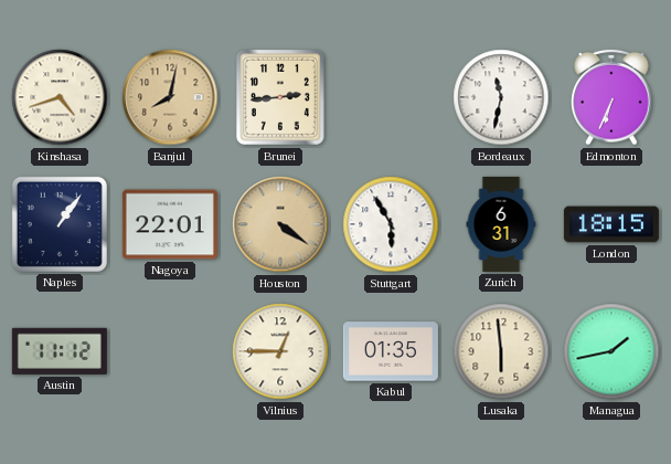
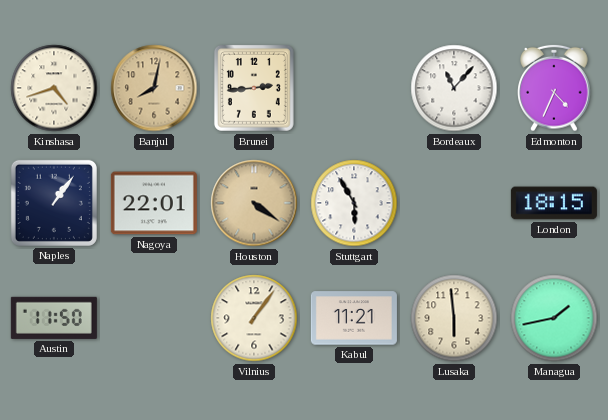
Bordeaux: 11:32 -> 11:07 (454, 88)
Edmonton: 6:34 -> 4:34 (554, 88)
Zurich: 6:31 -> none (501, 224)
Austin: 11:12 -> 11:50 (54, 318)
Vilnius: 12:45 -> 1:06 (254, 318)
Kabul: 01:35 -> 11:21 (354, 318)
